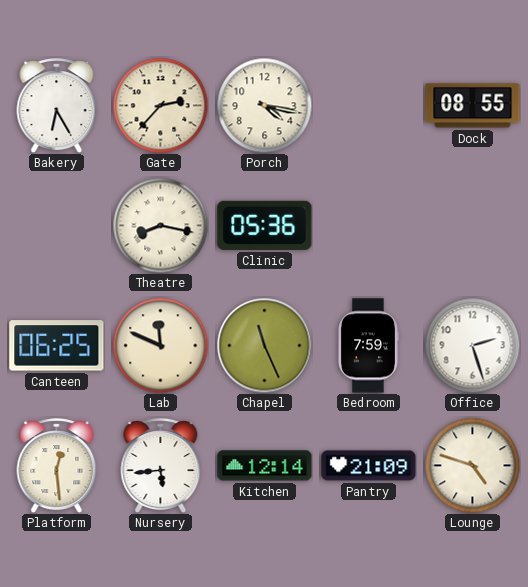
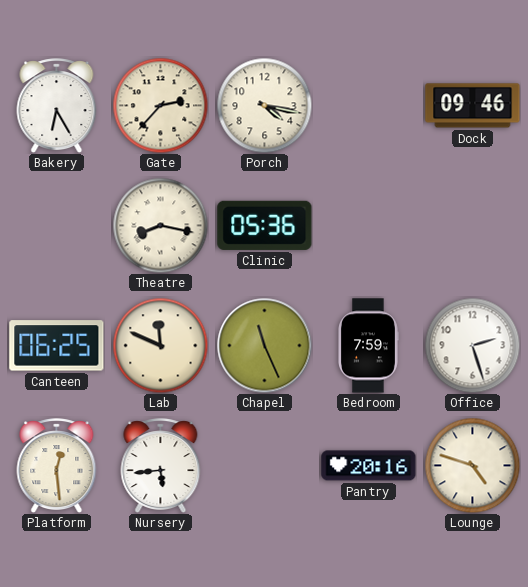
Dock: 08:55 -> 09:46 (473, 106)
Kitchen: 12:14 -> none (265, 466)
Pantry: 21:09 -> 20:16 (369, 466)
